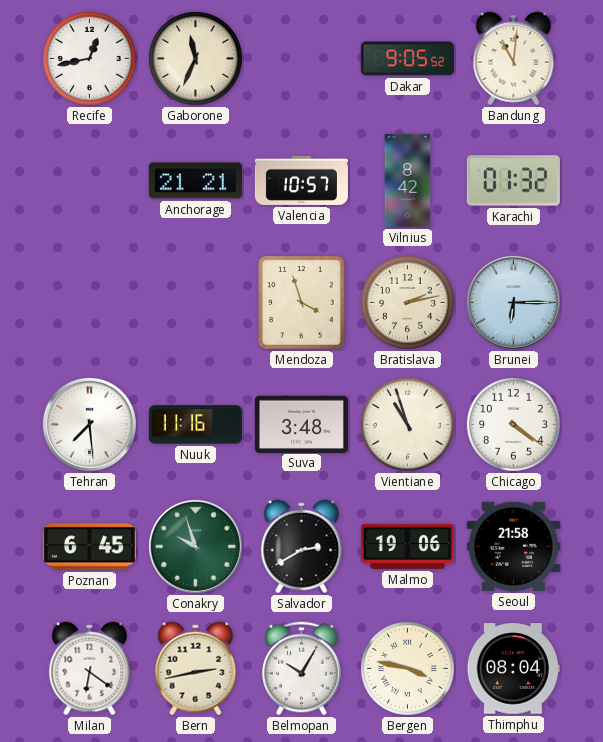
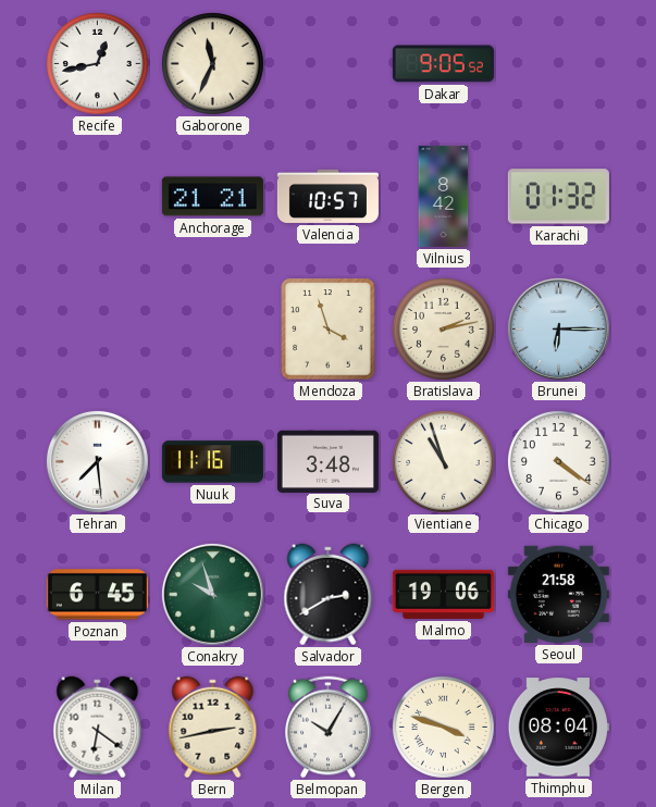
Bandung: 11:01 -> none (514, 59)
Bergen: 3:47 -> 3:48 (443, 727)
